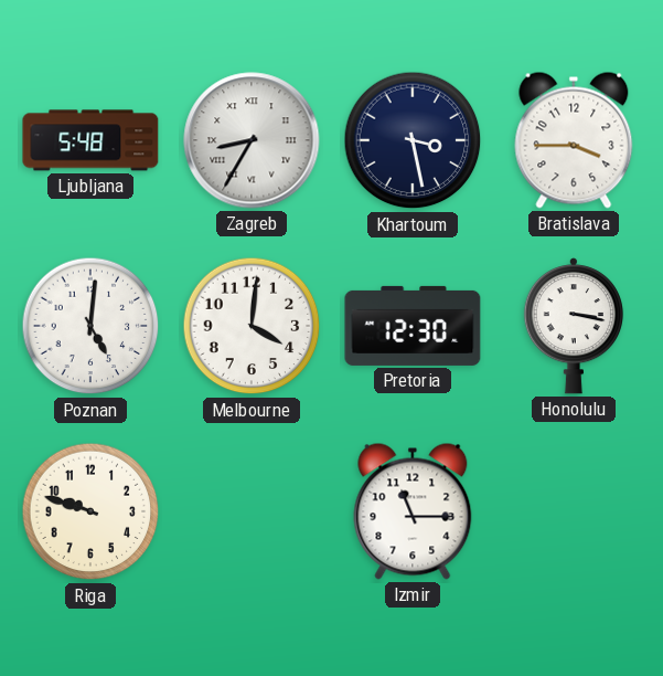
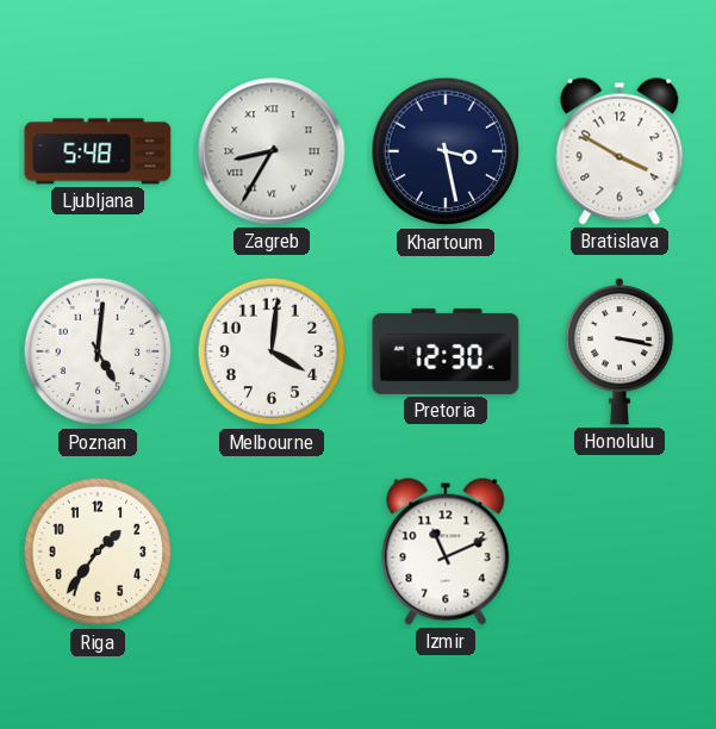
Bratislava: 3:45 -> 3:50 (620, 151)
Riga: 9:48 -> 1:36 (98, 552)
Izmir: 11:15 -> 11:11 (446, 552)
